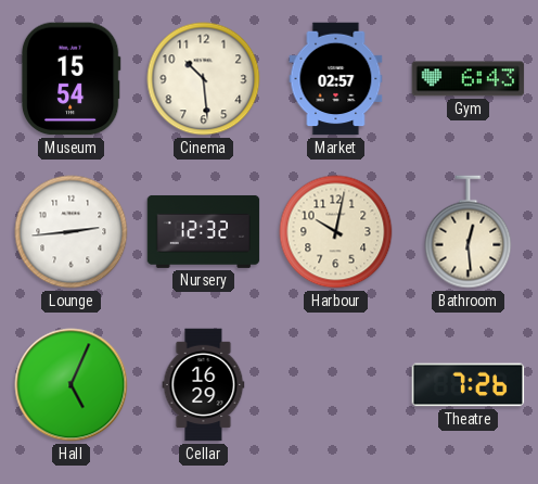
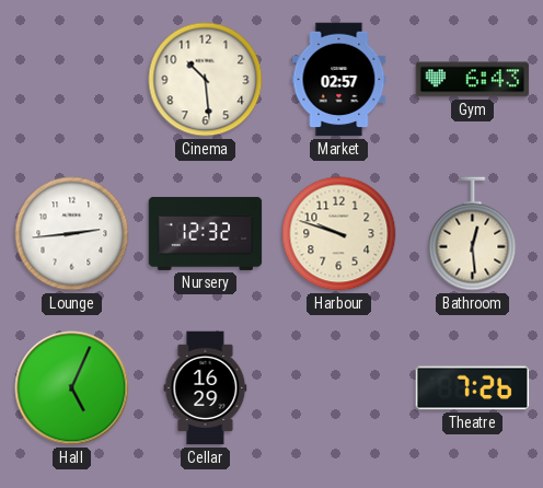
Museum: 15:54 -> none (71, 79)
Harbour: 10:02 -> 9:48 (339, 234)
